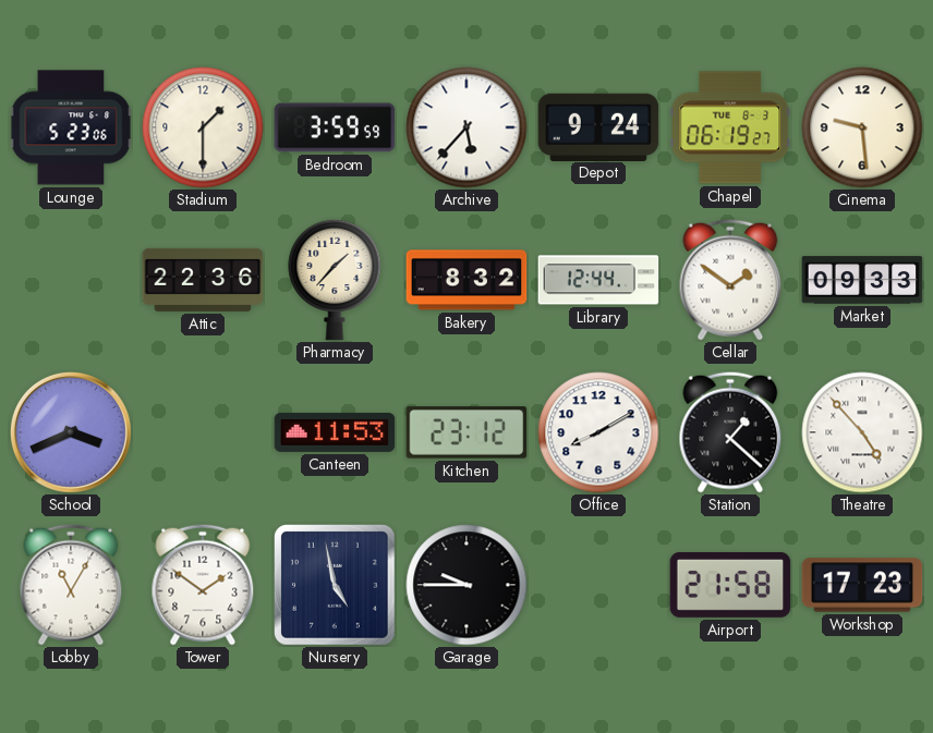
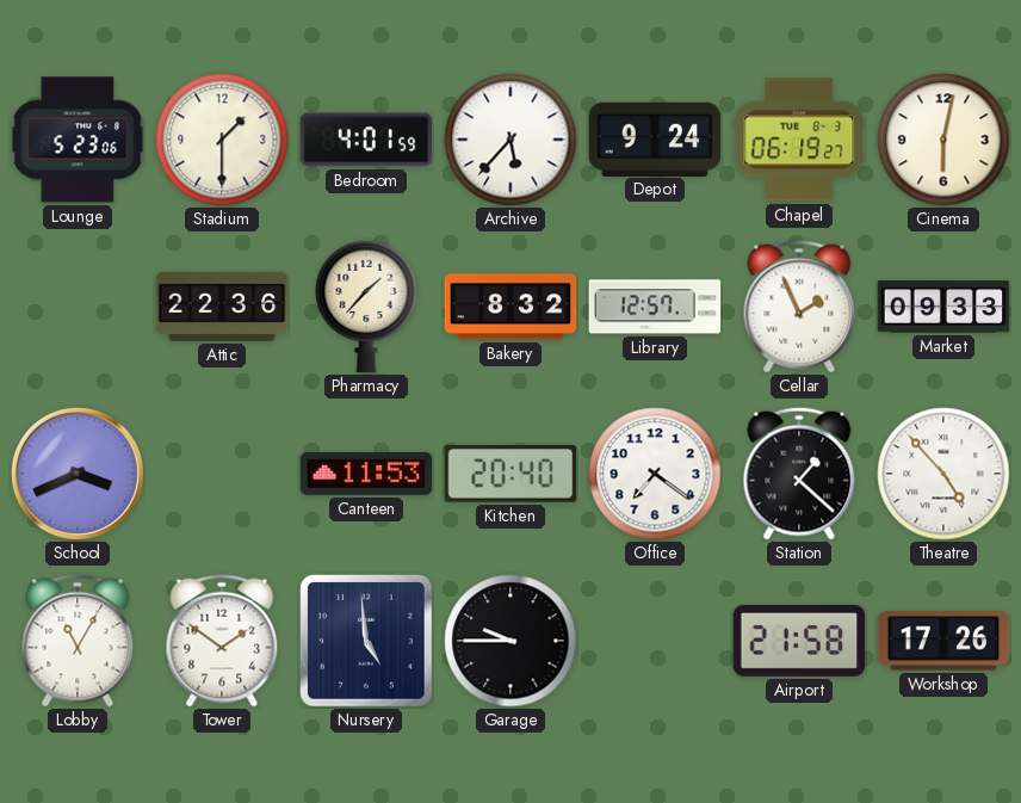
Bedroom: 3:59 -> 4:01 (366, 140)
Cinema: 9:29 -> 6:02 (943, 140)
Library: 12:44 -> 12:57 (655, 307)
Cellar: 1:51 -> 1:56 (799, 307)
Kitchen: 23:12 -> 20:40 (510, 474)
Office: 8:10 -> 7:21 (655, 474)
Nursery: 4:58 -> 4:59 (367, 642)
Workshop: 17:23 -> 17:26 (943, 641)
